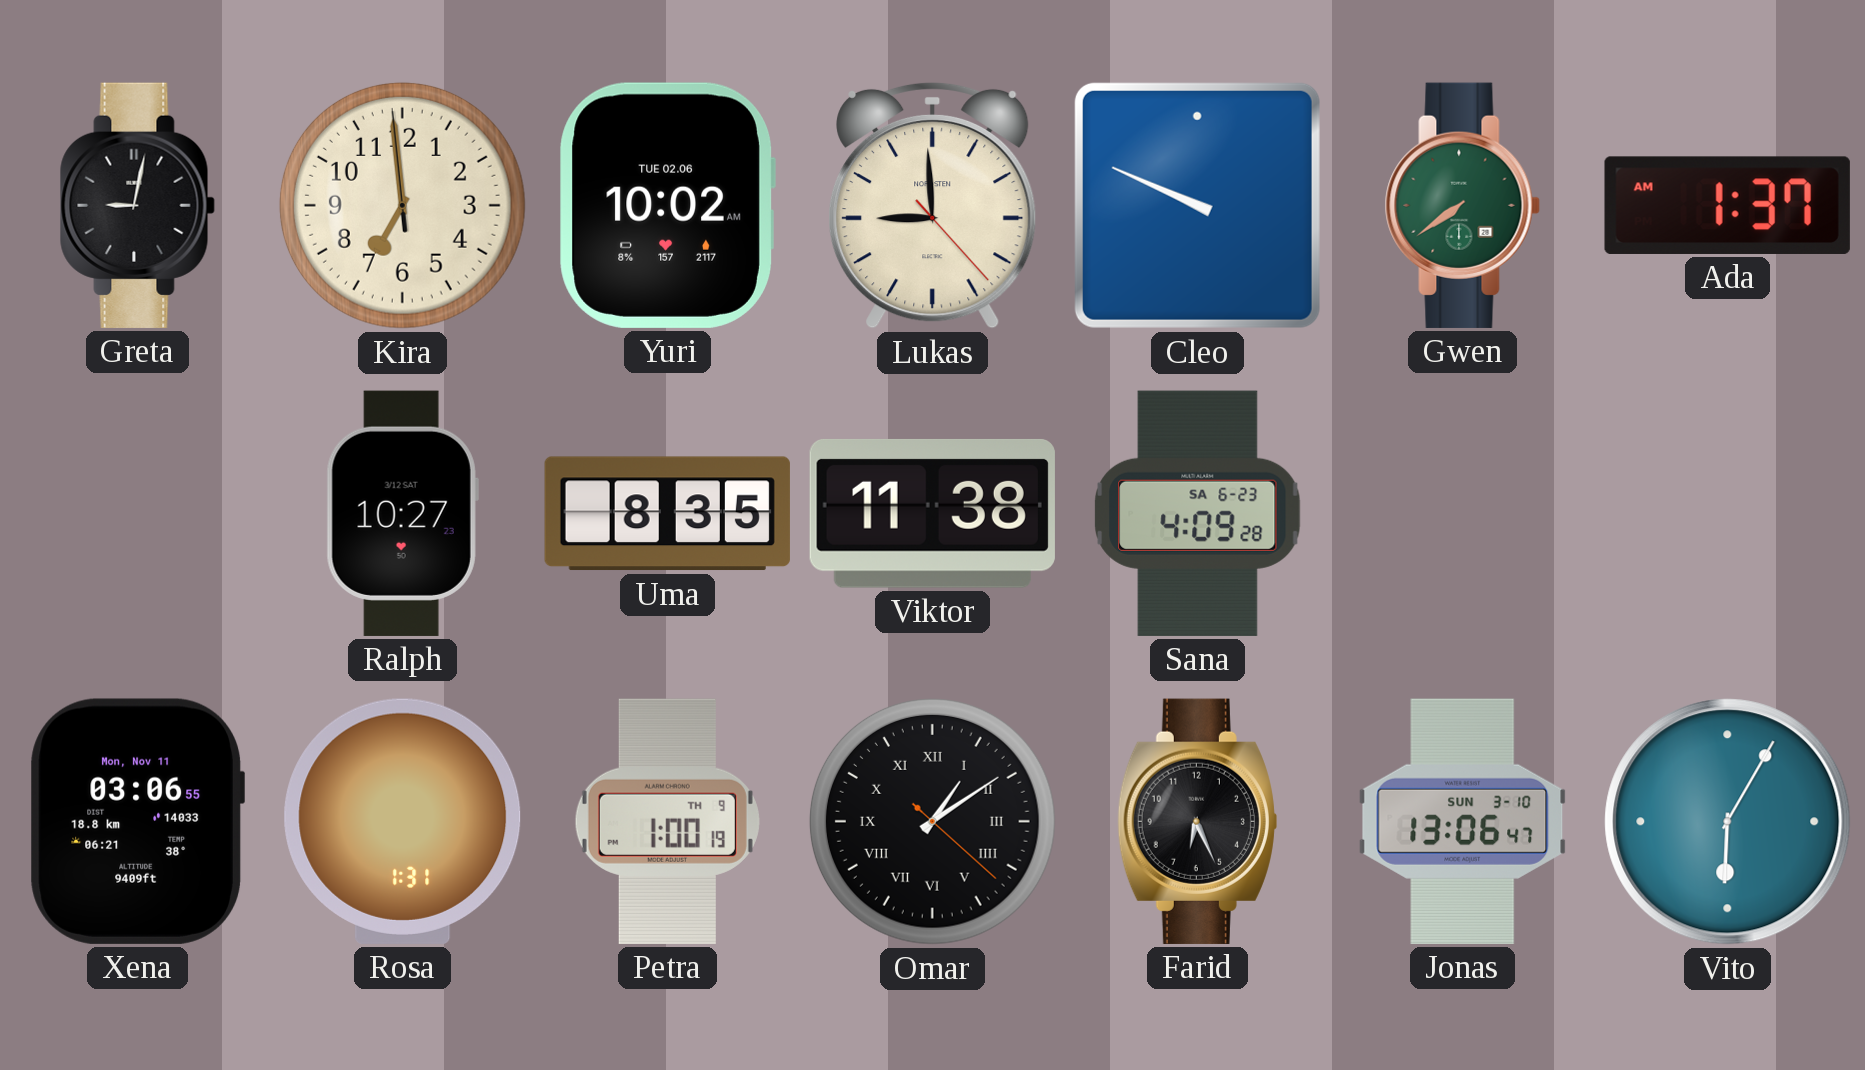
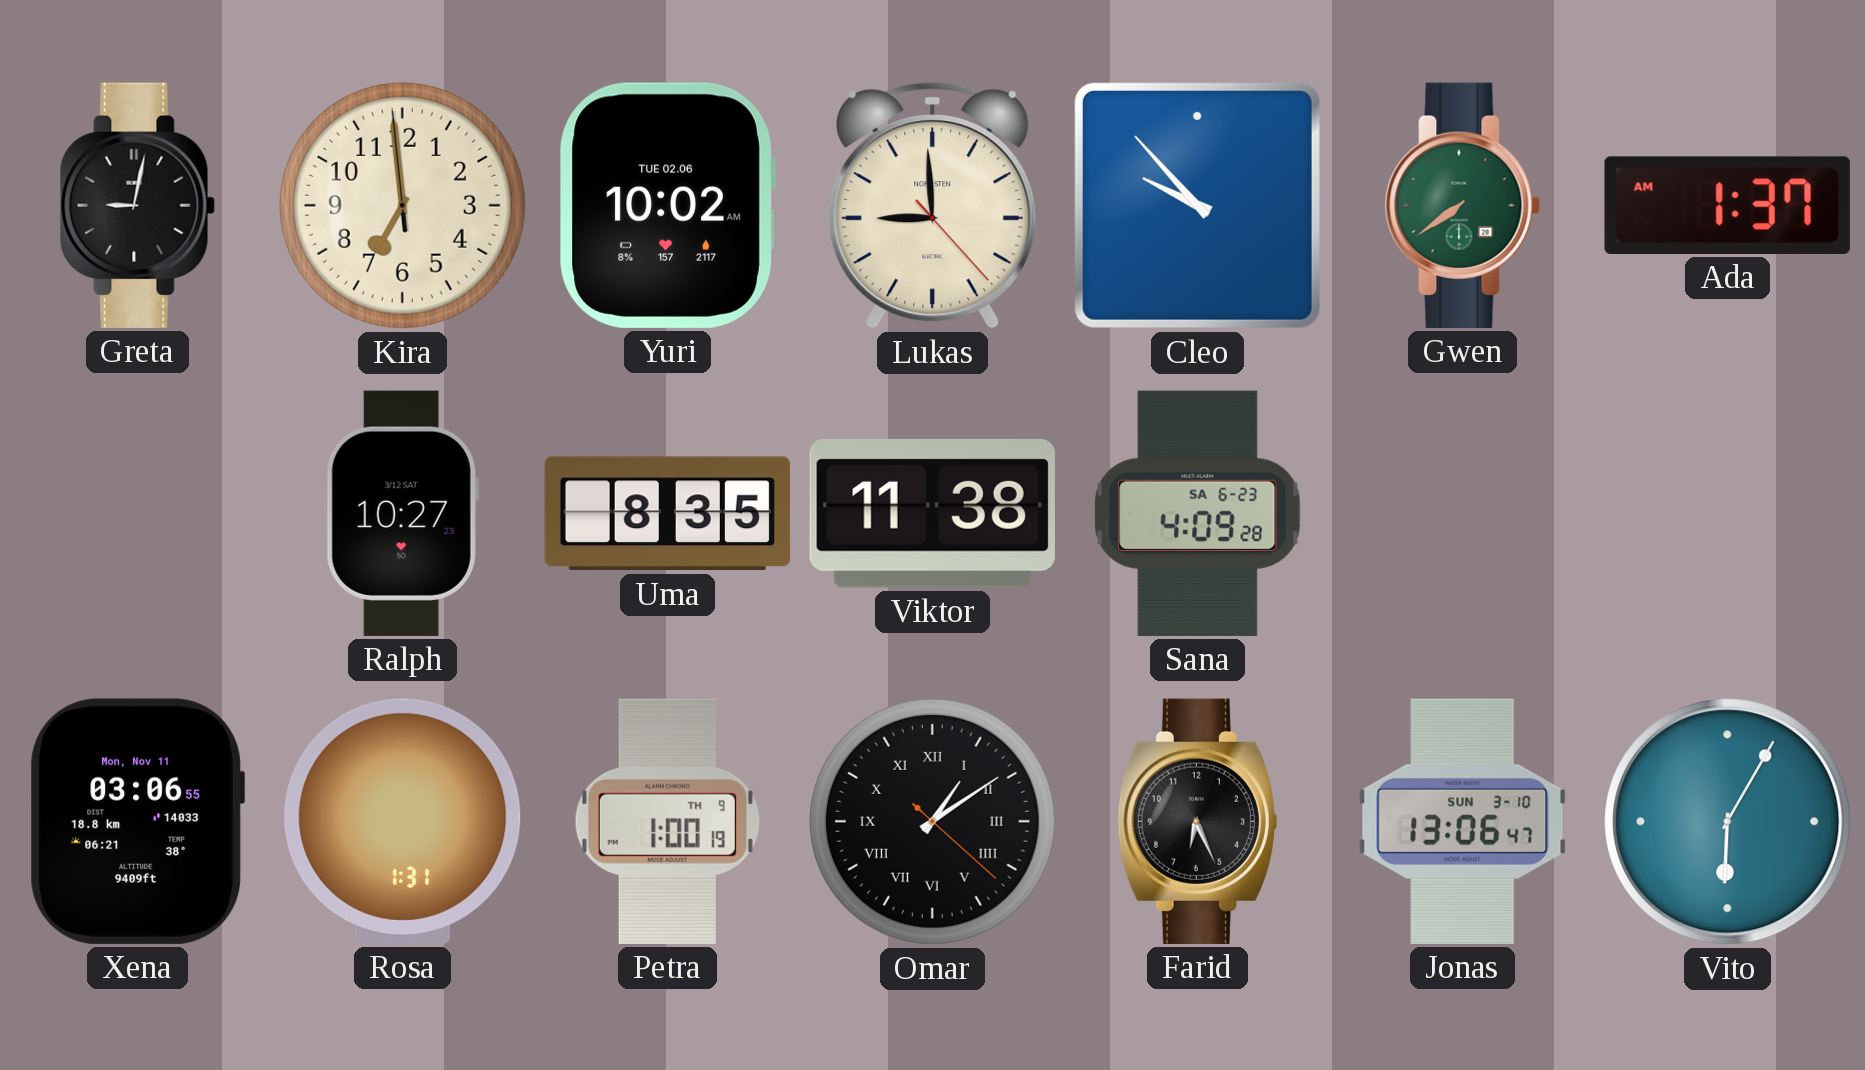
Cleo: 9:49 -> 9:53 (1197, 205)
